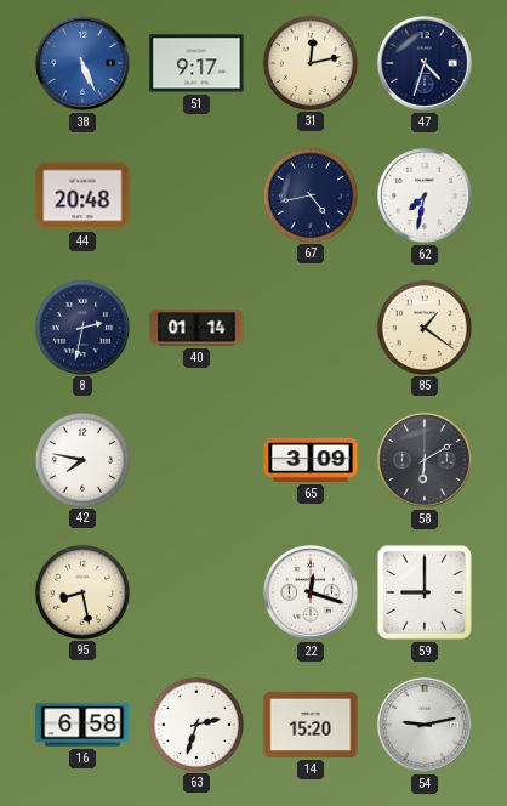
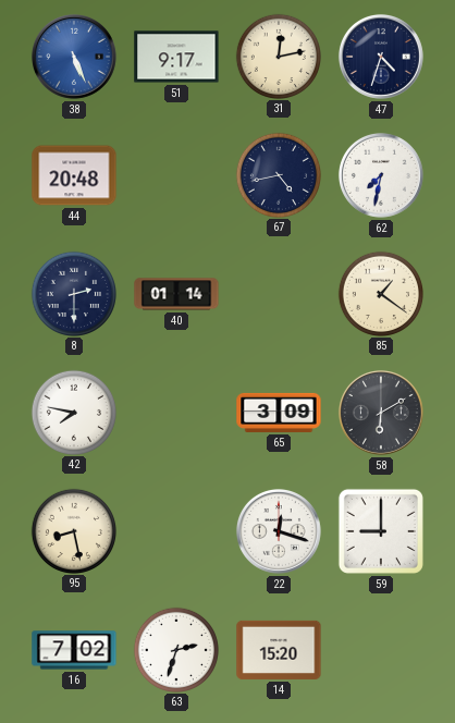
8: 2:32 -> 2:30 (73, 293)
16: 6:58 -> 7:02 (74, 650)
54: 9:13 -> none (425, 725)
